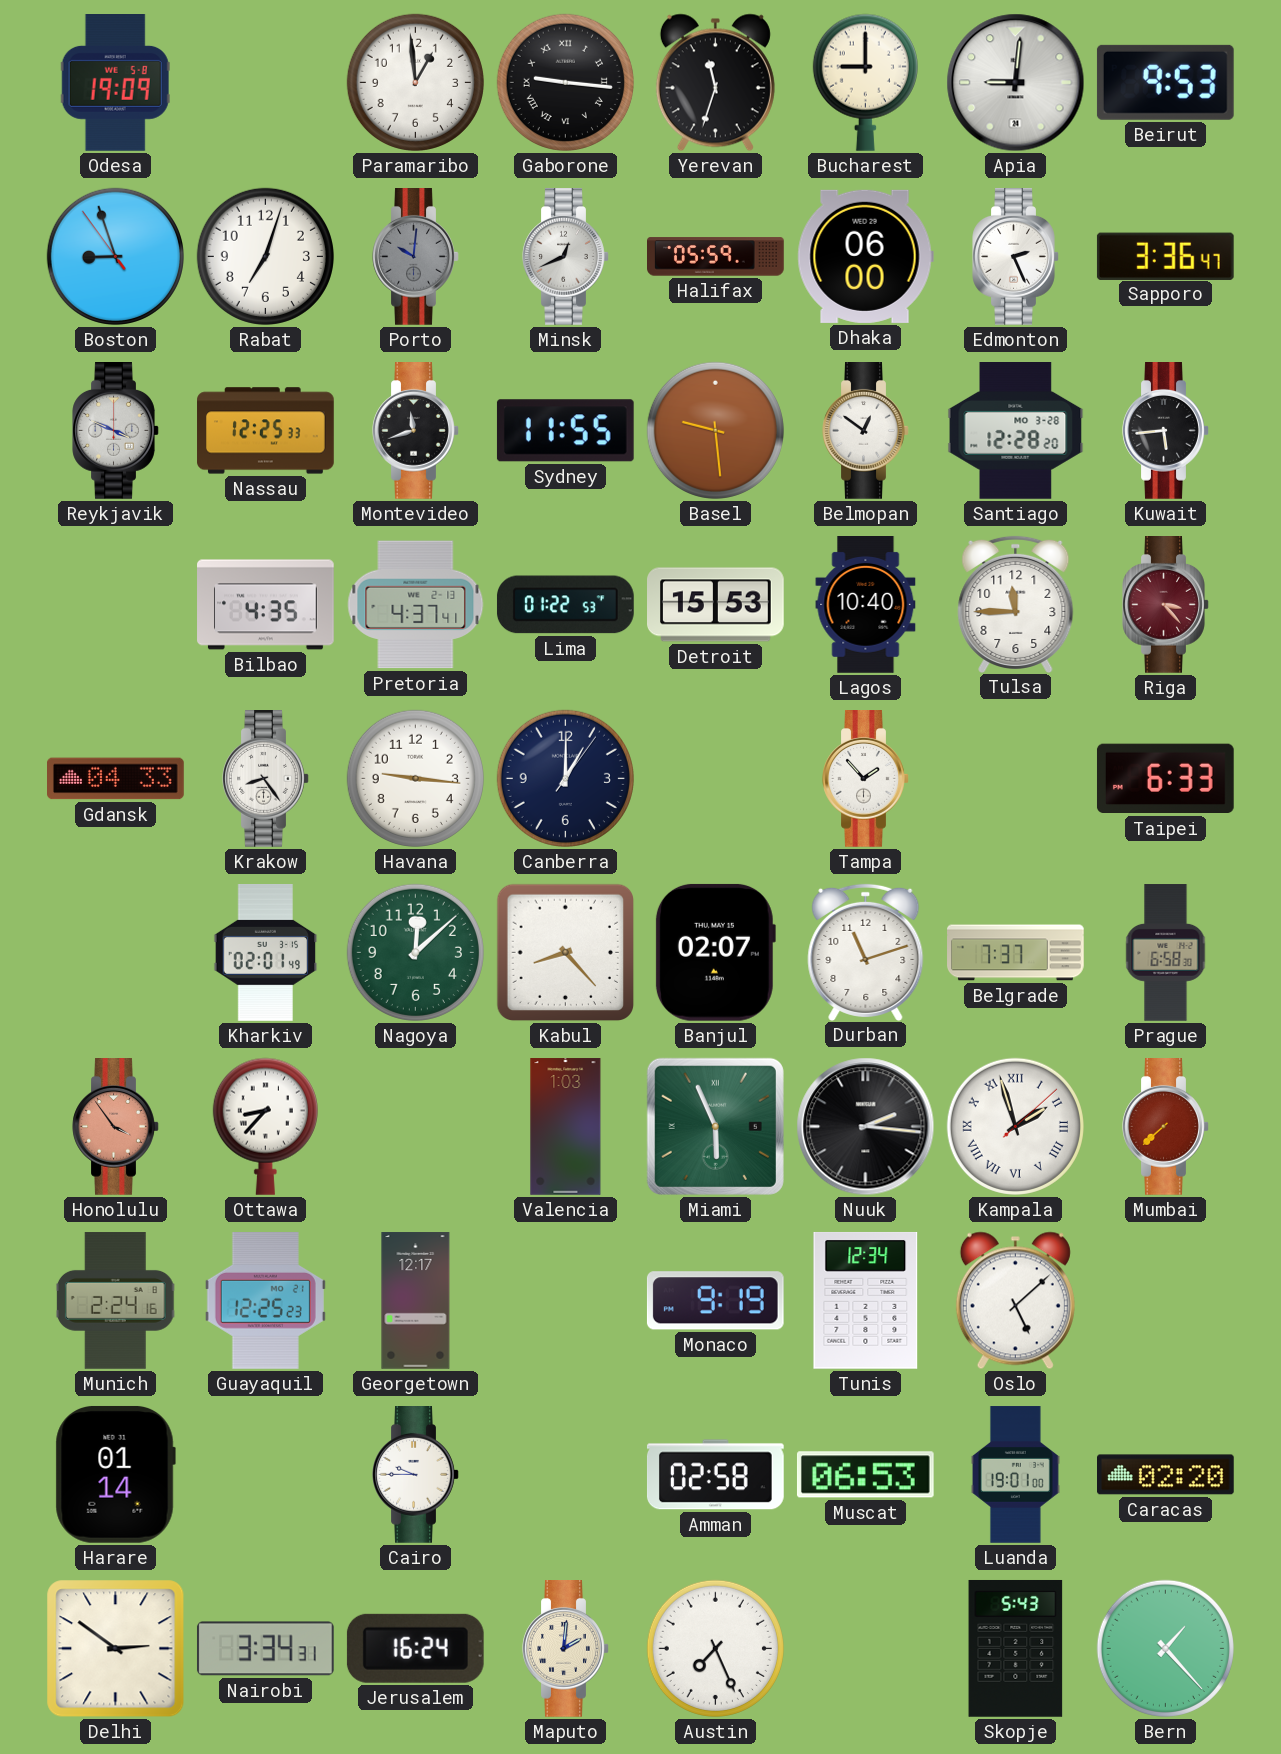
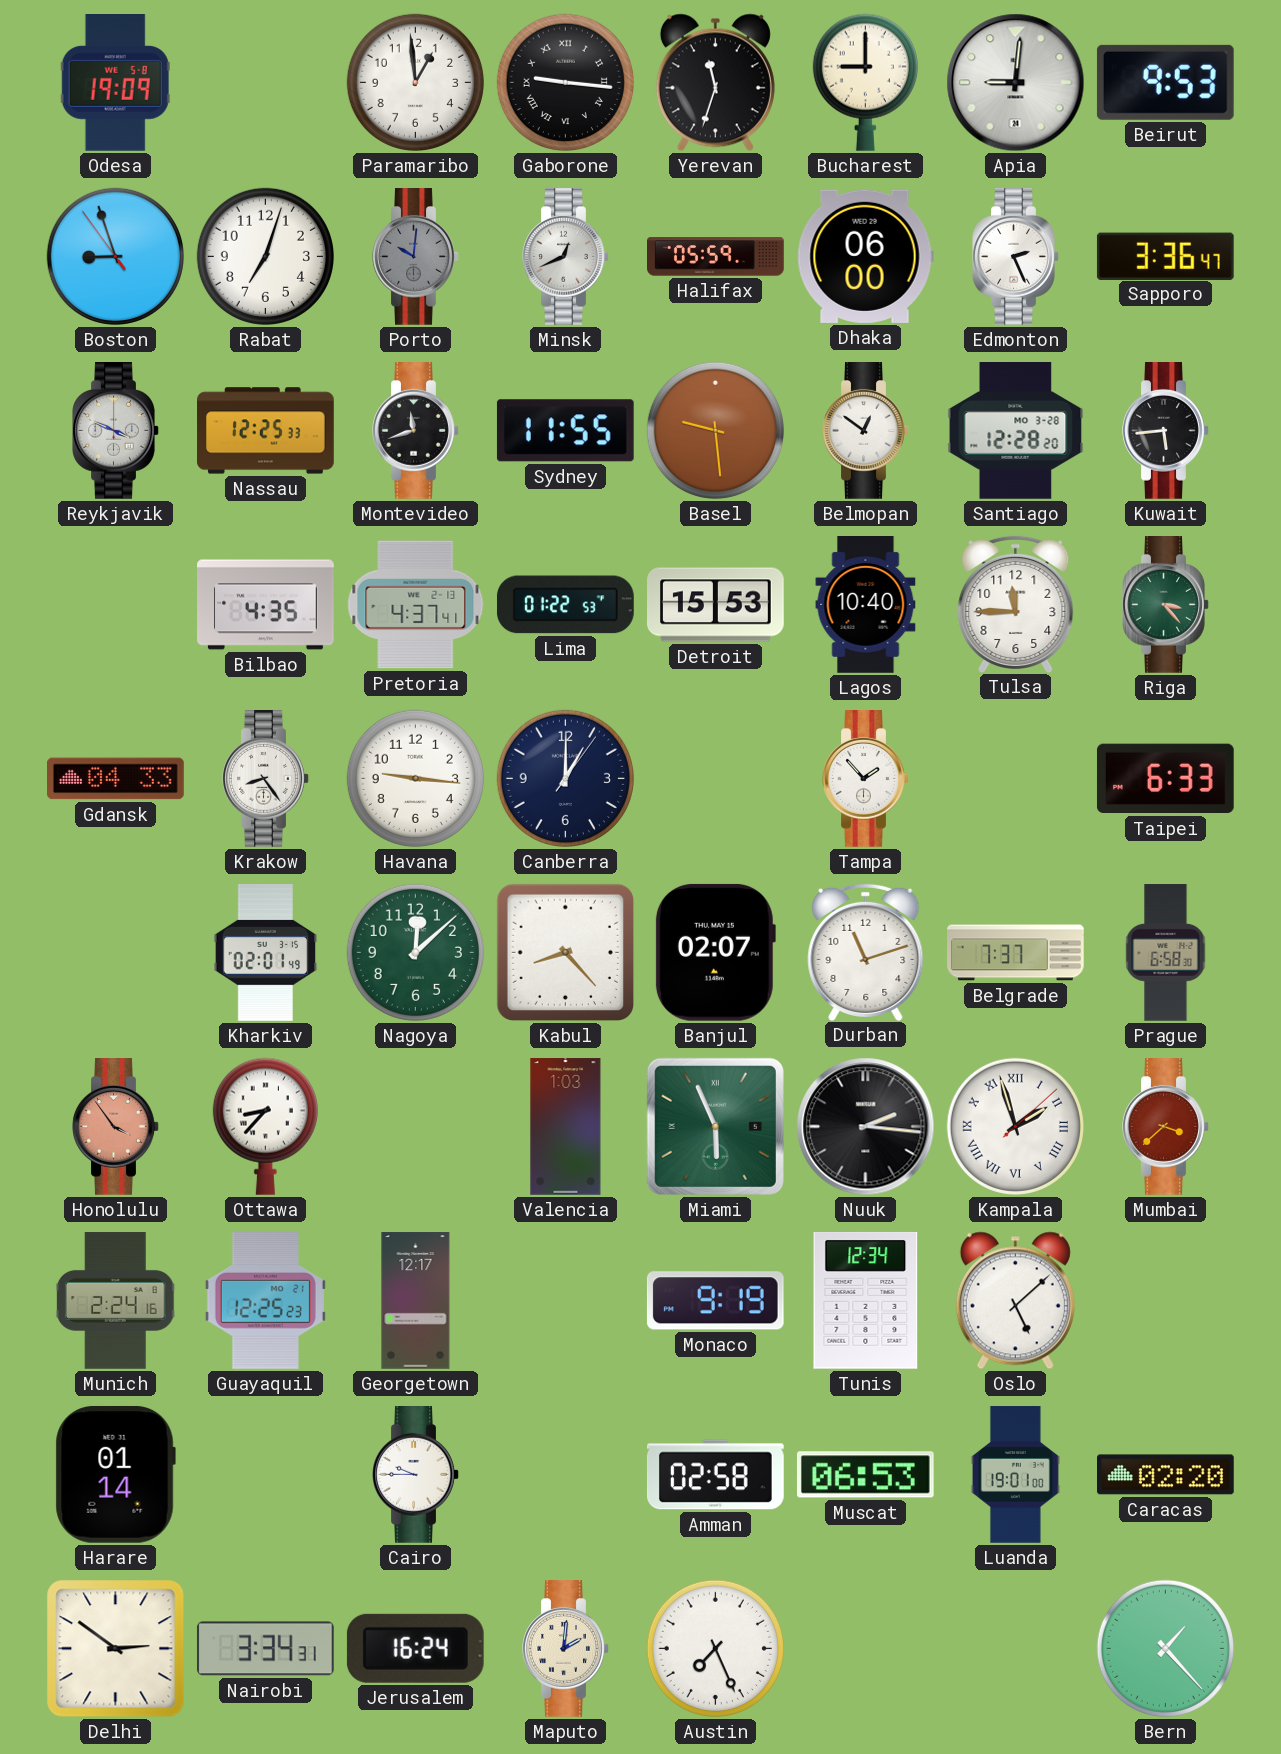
Riga dial: burgundy -> green (1166, 605)
Mumbai: 7:38 -> 3:38 (1166, 1127)
Skopje: 5:43 -> none (1016, 1649)
